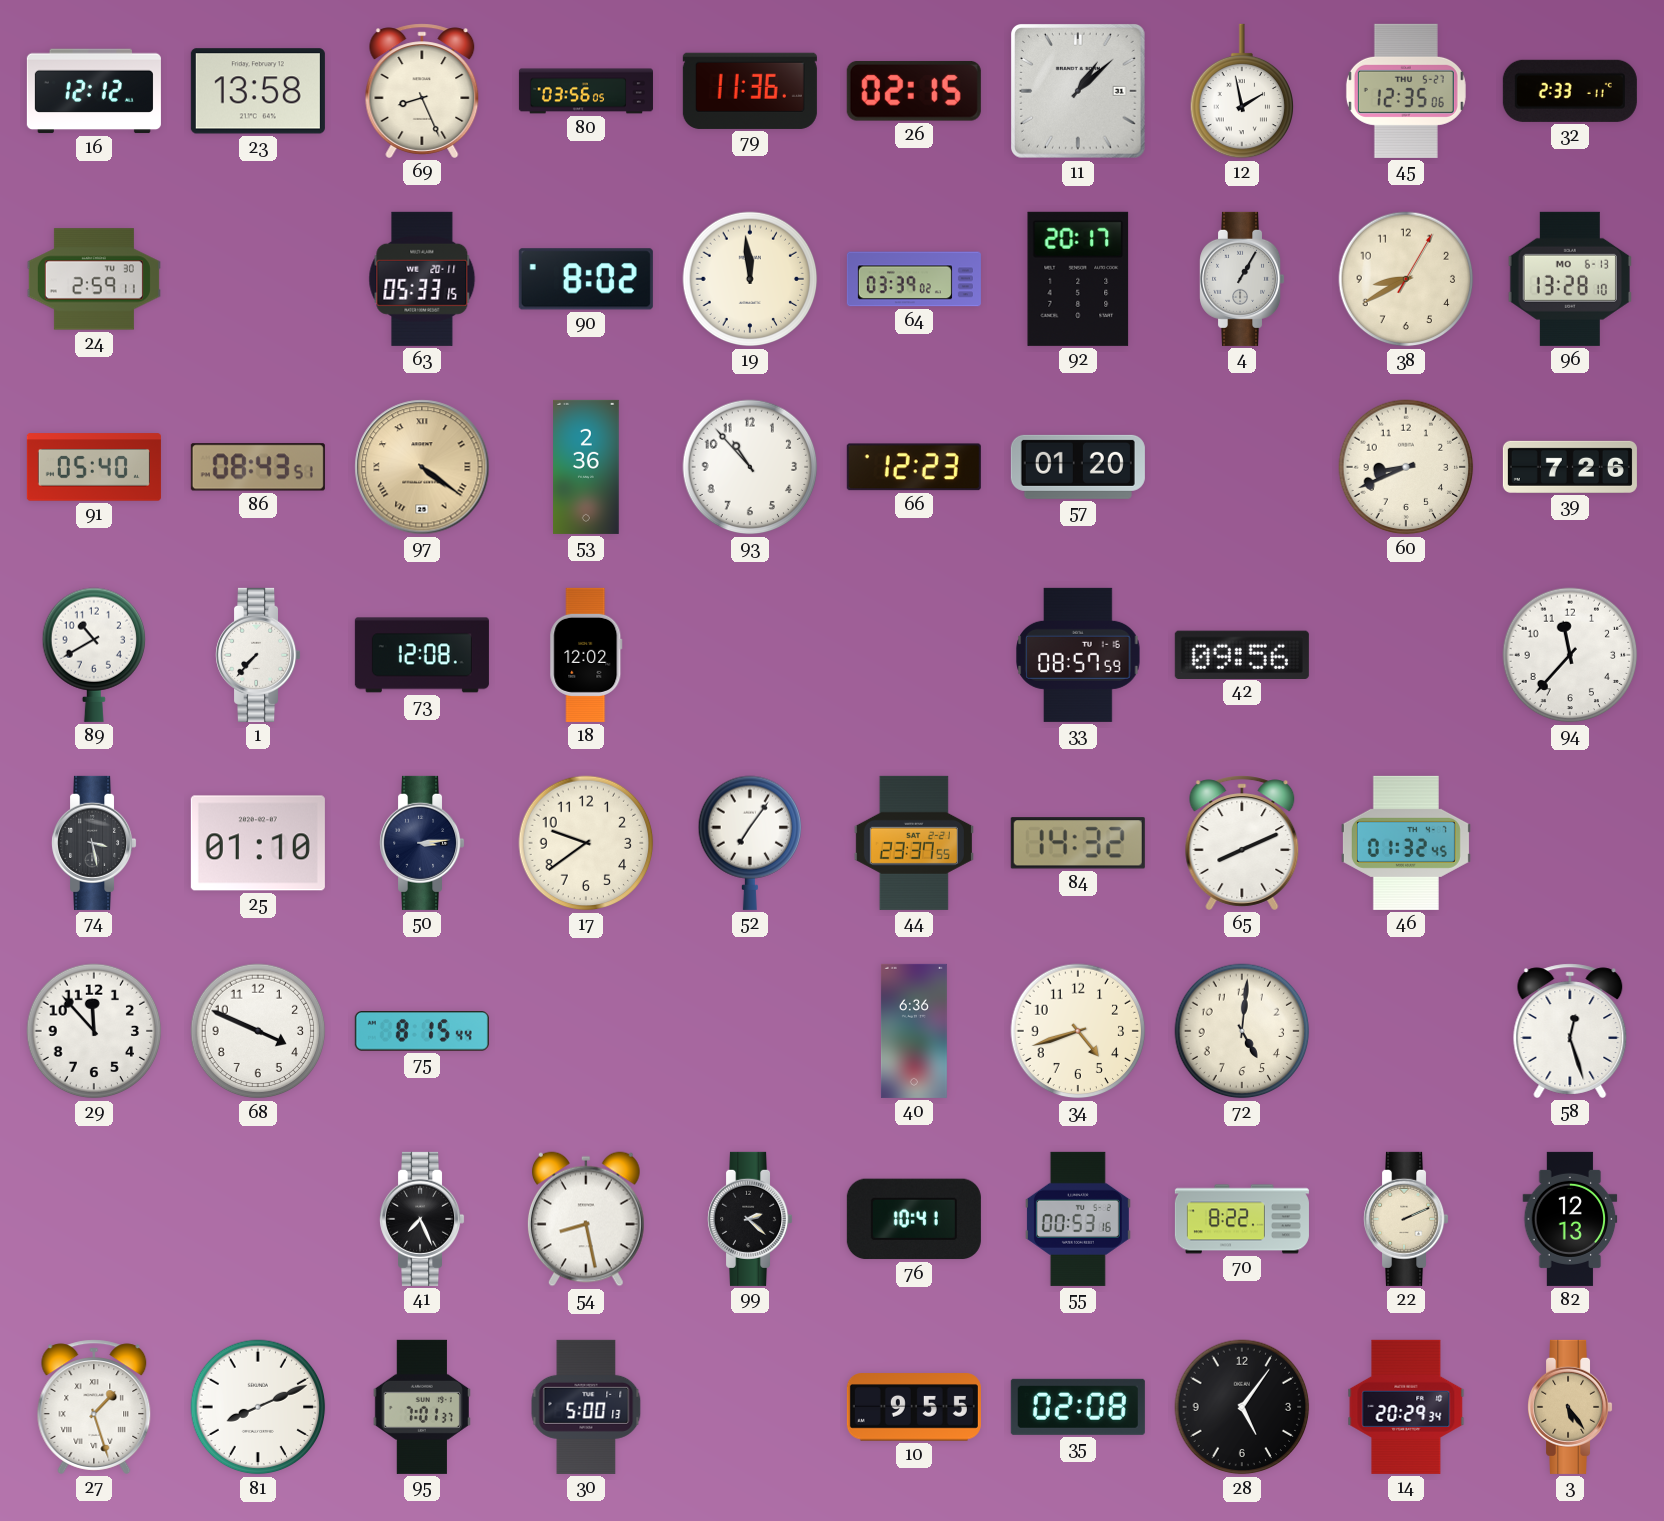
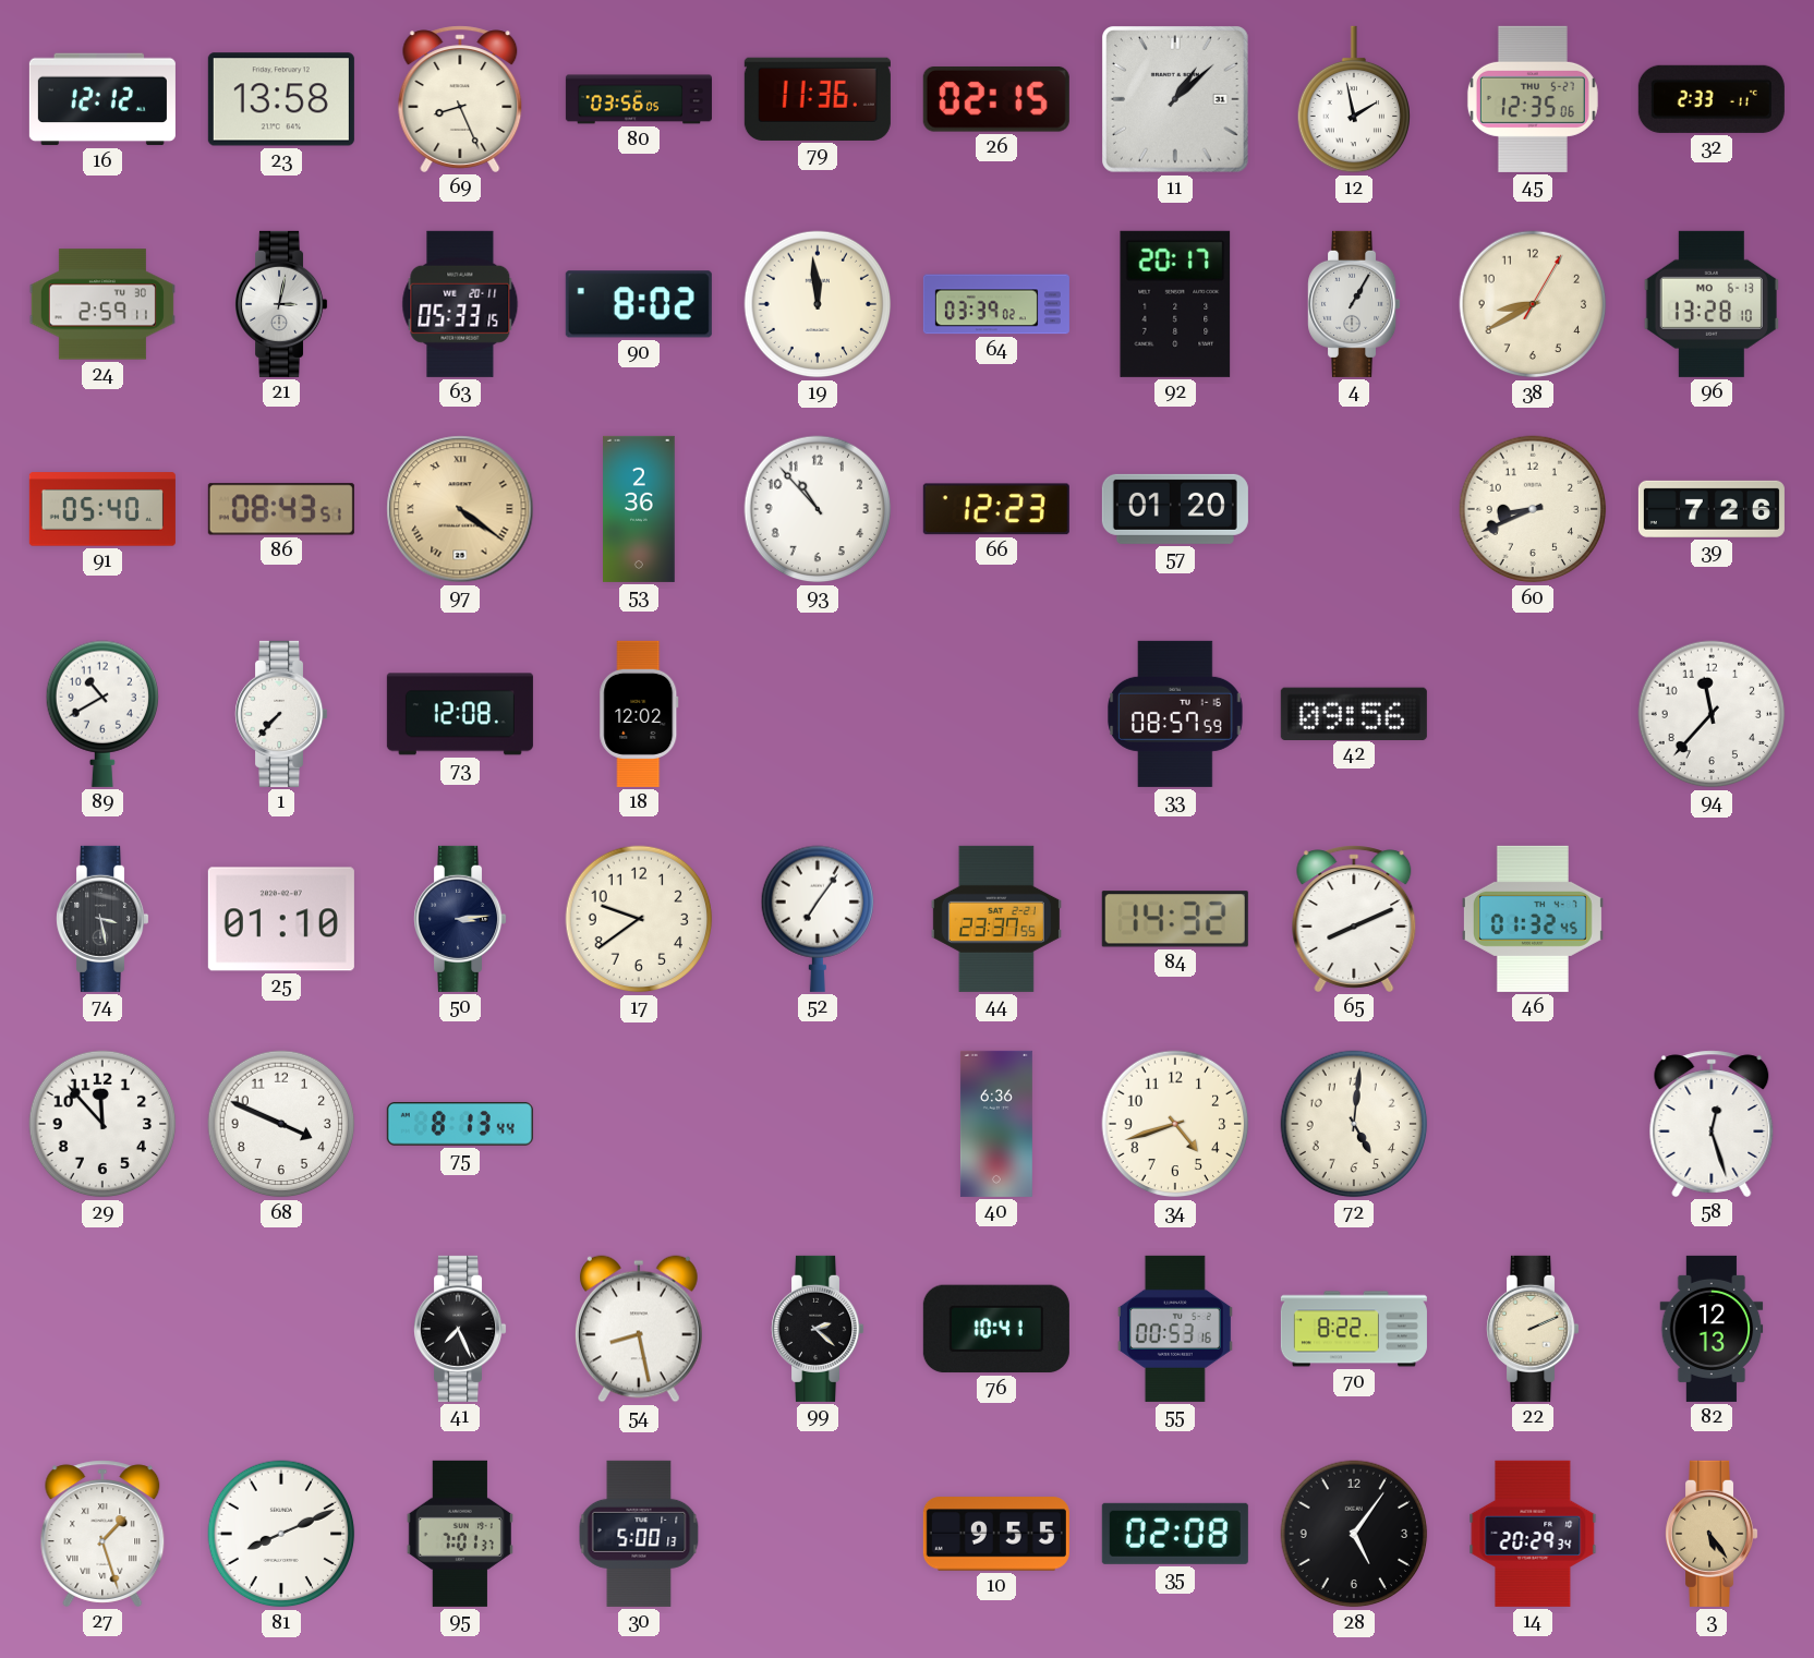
21: none -> 3:02 (281, 304)
75: 8:15 -> 8:13 (460, 1125)
